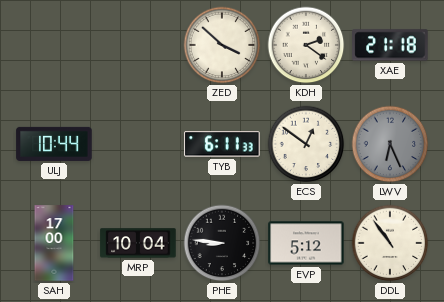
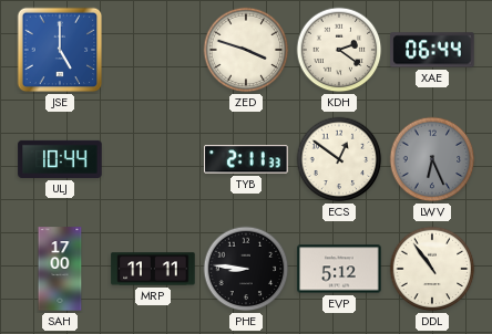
JSE: none -> 5:00 (60, 50)
ZED: 3:52 -> 3:48 (246, 50)
XAE: 21:18 -> 06:44 (432, 50)
TYB: 6:11 -> 2:11 (246, 159)
MRP: 10:04 -> 11:11 (153, 269)
